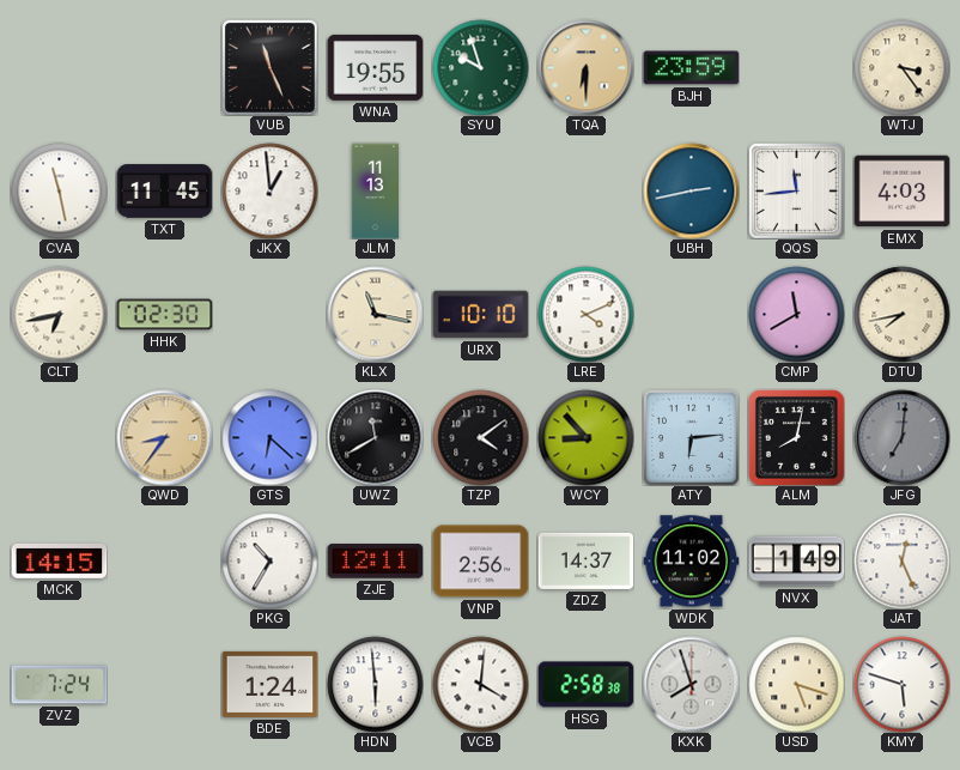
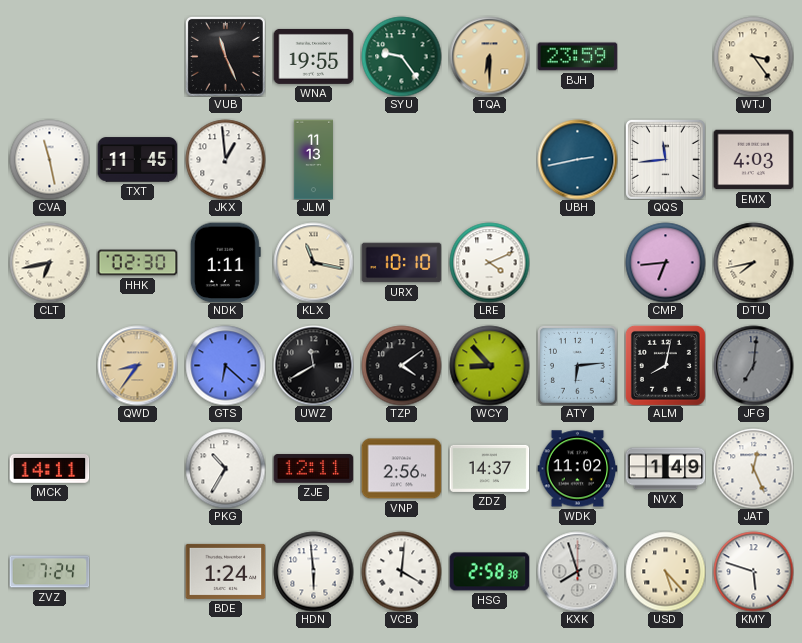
SYU: 9:57 -> 9:24 (401, 56)
NDK: none -> 1:11 (225, 262)
CMP: 11:40 -> 6:44 (665, 262)
MCK: 14:15 -> 14:11 (49, 468)
USD: 5:18 -> 5:23 (665, 571)
